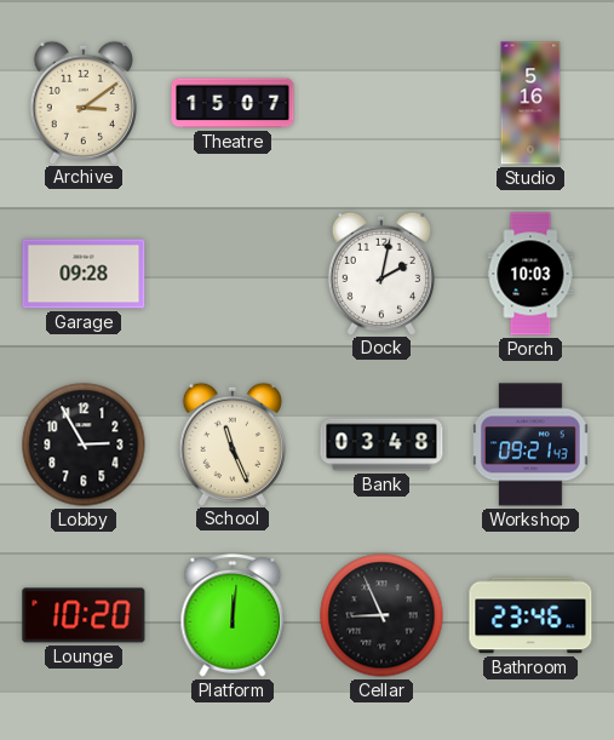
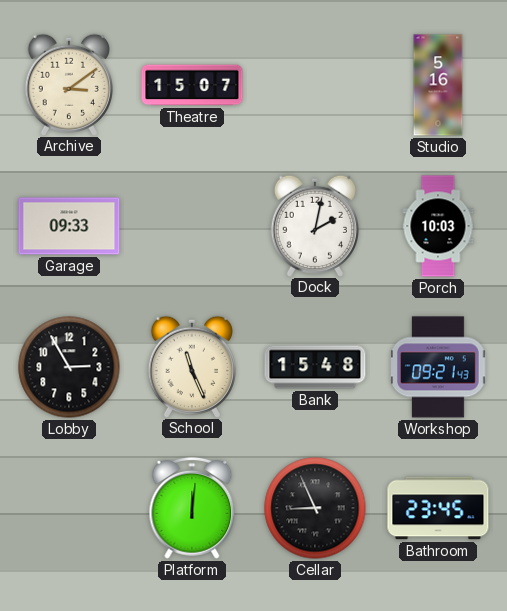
Garage: 09:28 -> 09:33 (69, 226)
Bank: 03:48 -> 15:48 (315, 367)
Lounge: 10:20 -> none (84, 615)
Bathroom: 23:46 -> 23:45 (438, 508)
